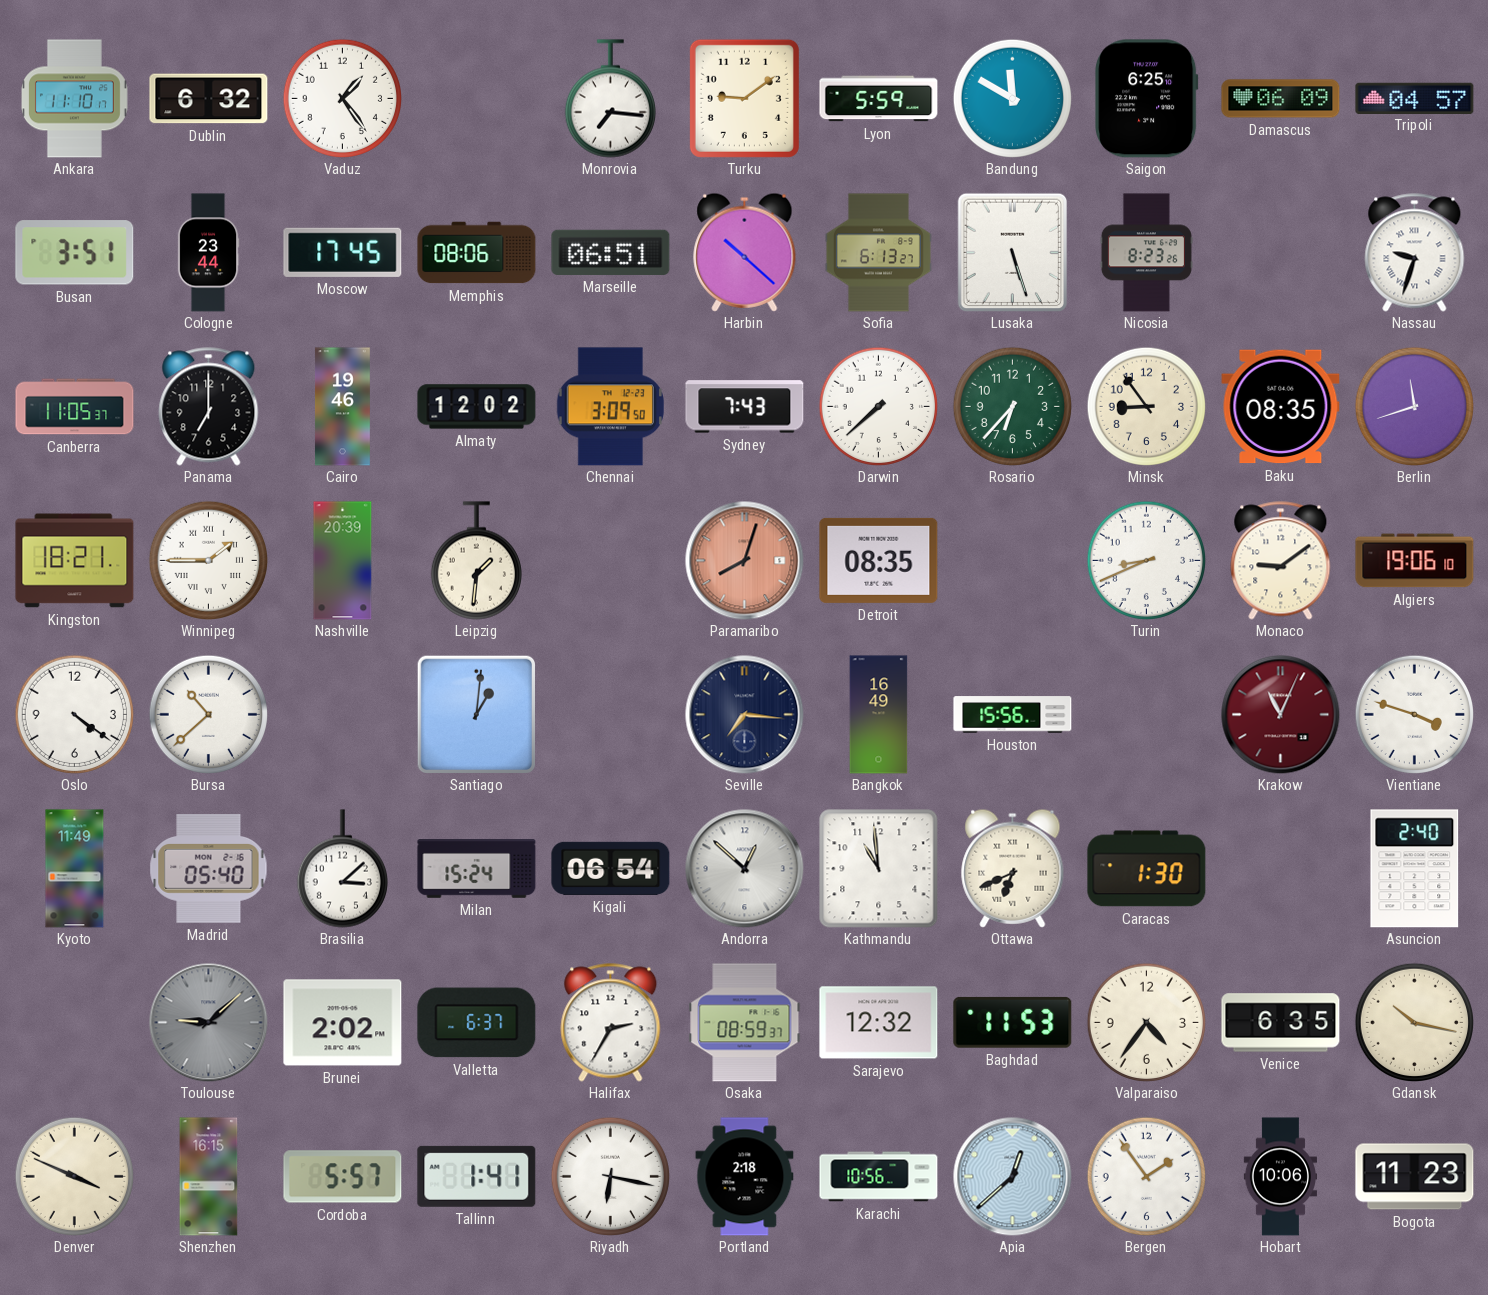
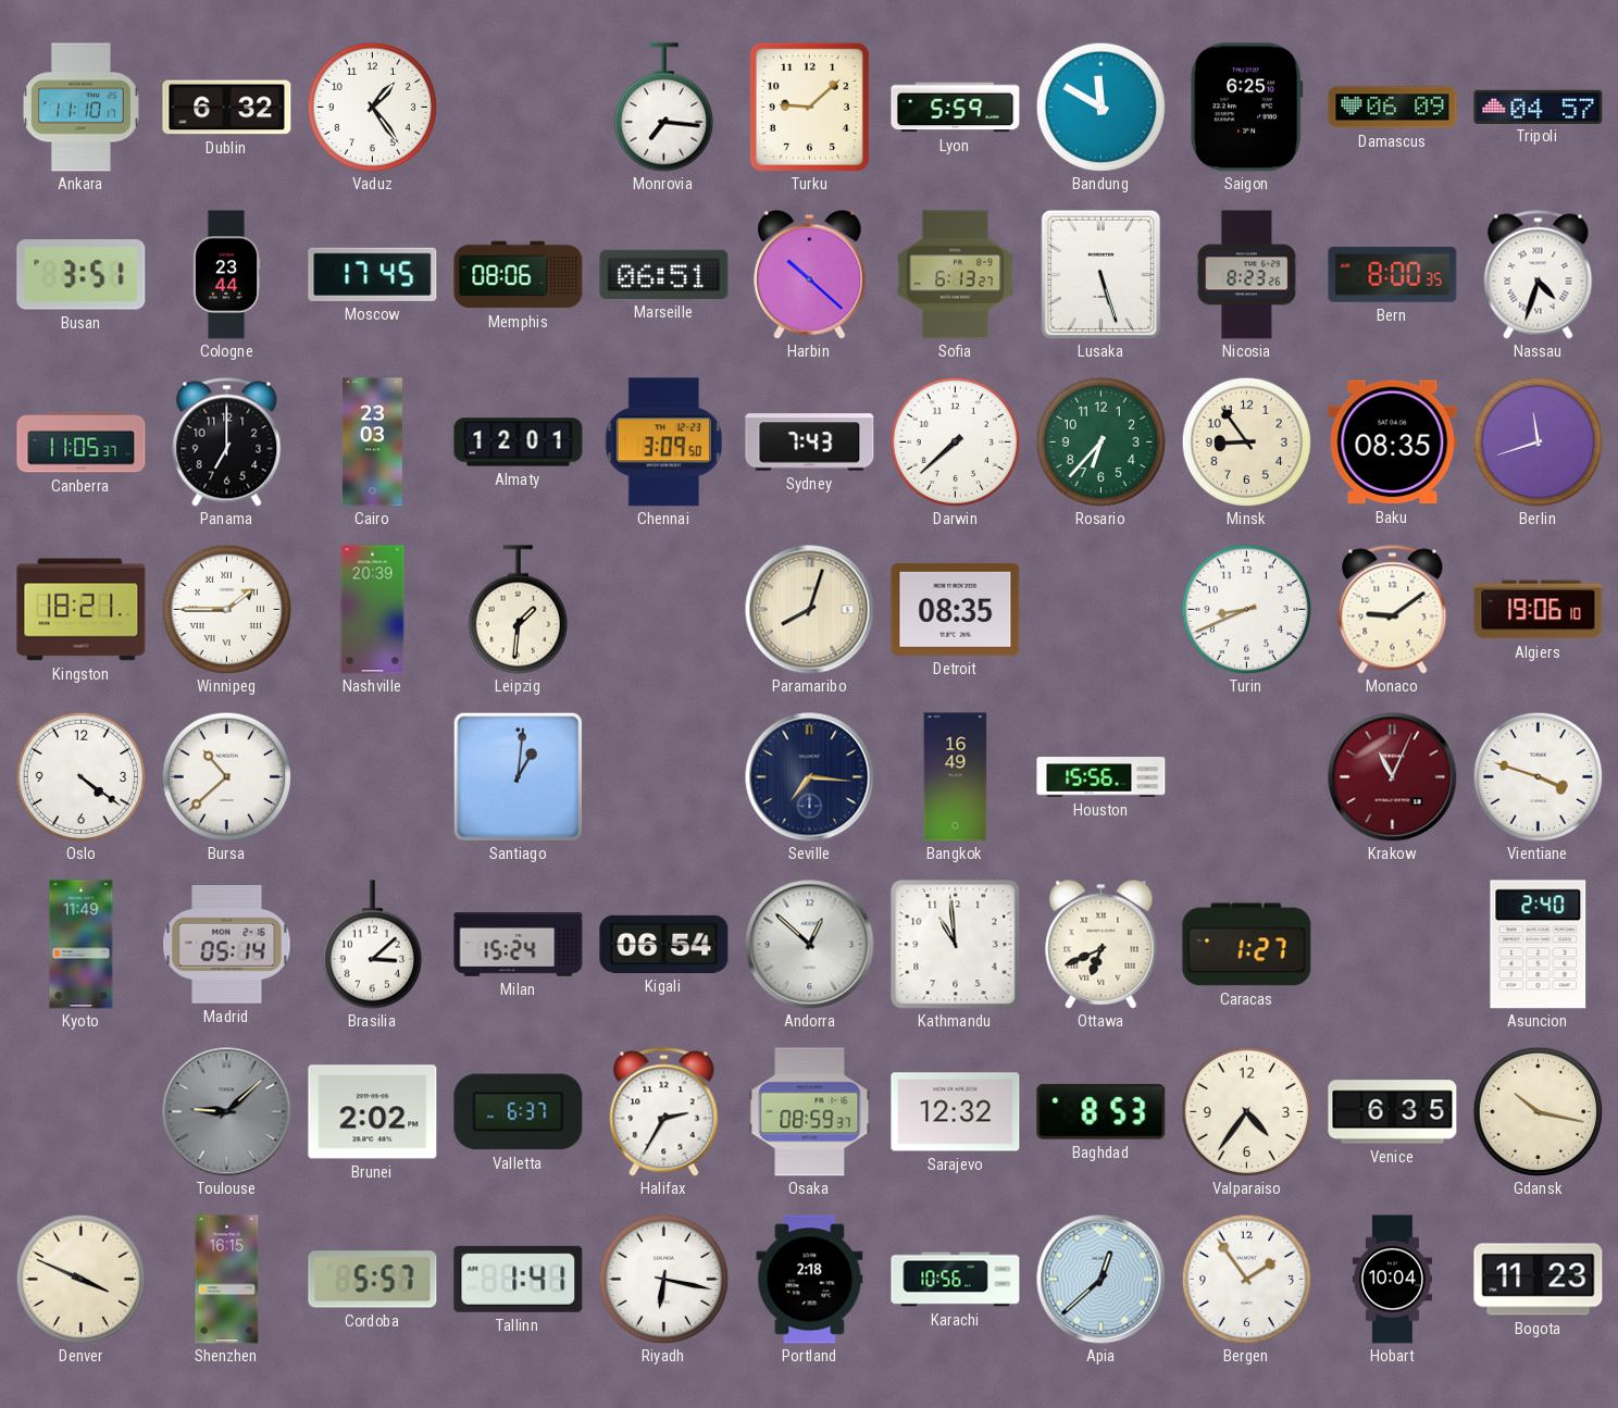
Turku: 9:09 -> 9:08 (809, 107)
Bern: none -> 8:00 (1393, 274)
Nassau: 9:33 -> 4:33 (1539, 275)
Cairo: 19:46 -> 23:03 (373, 443)
Almaty: 12:02 -> 12:01 (519, 443)
Paramaribo dial: salmon -> cream (810, 610)
Madrid: 05:40 -> 05:14 (227, 945)
Caracas: 1:30 -> 1:27 (1247, 945)
Baghdad: 11:53 -> 8:53 (1102, 1111)
Hobart: 10:06 -> 10:04 (1392, 1280)
